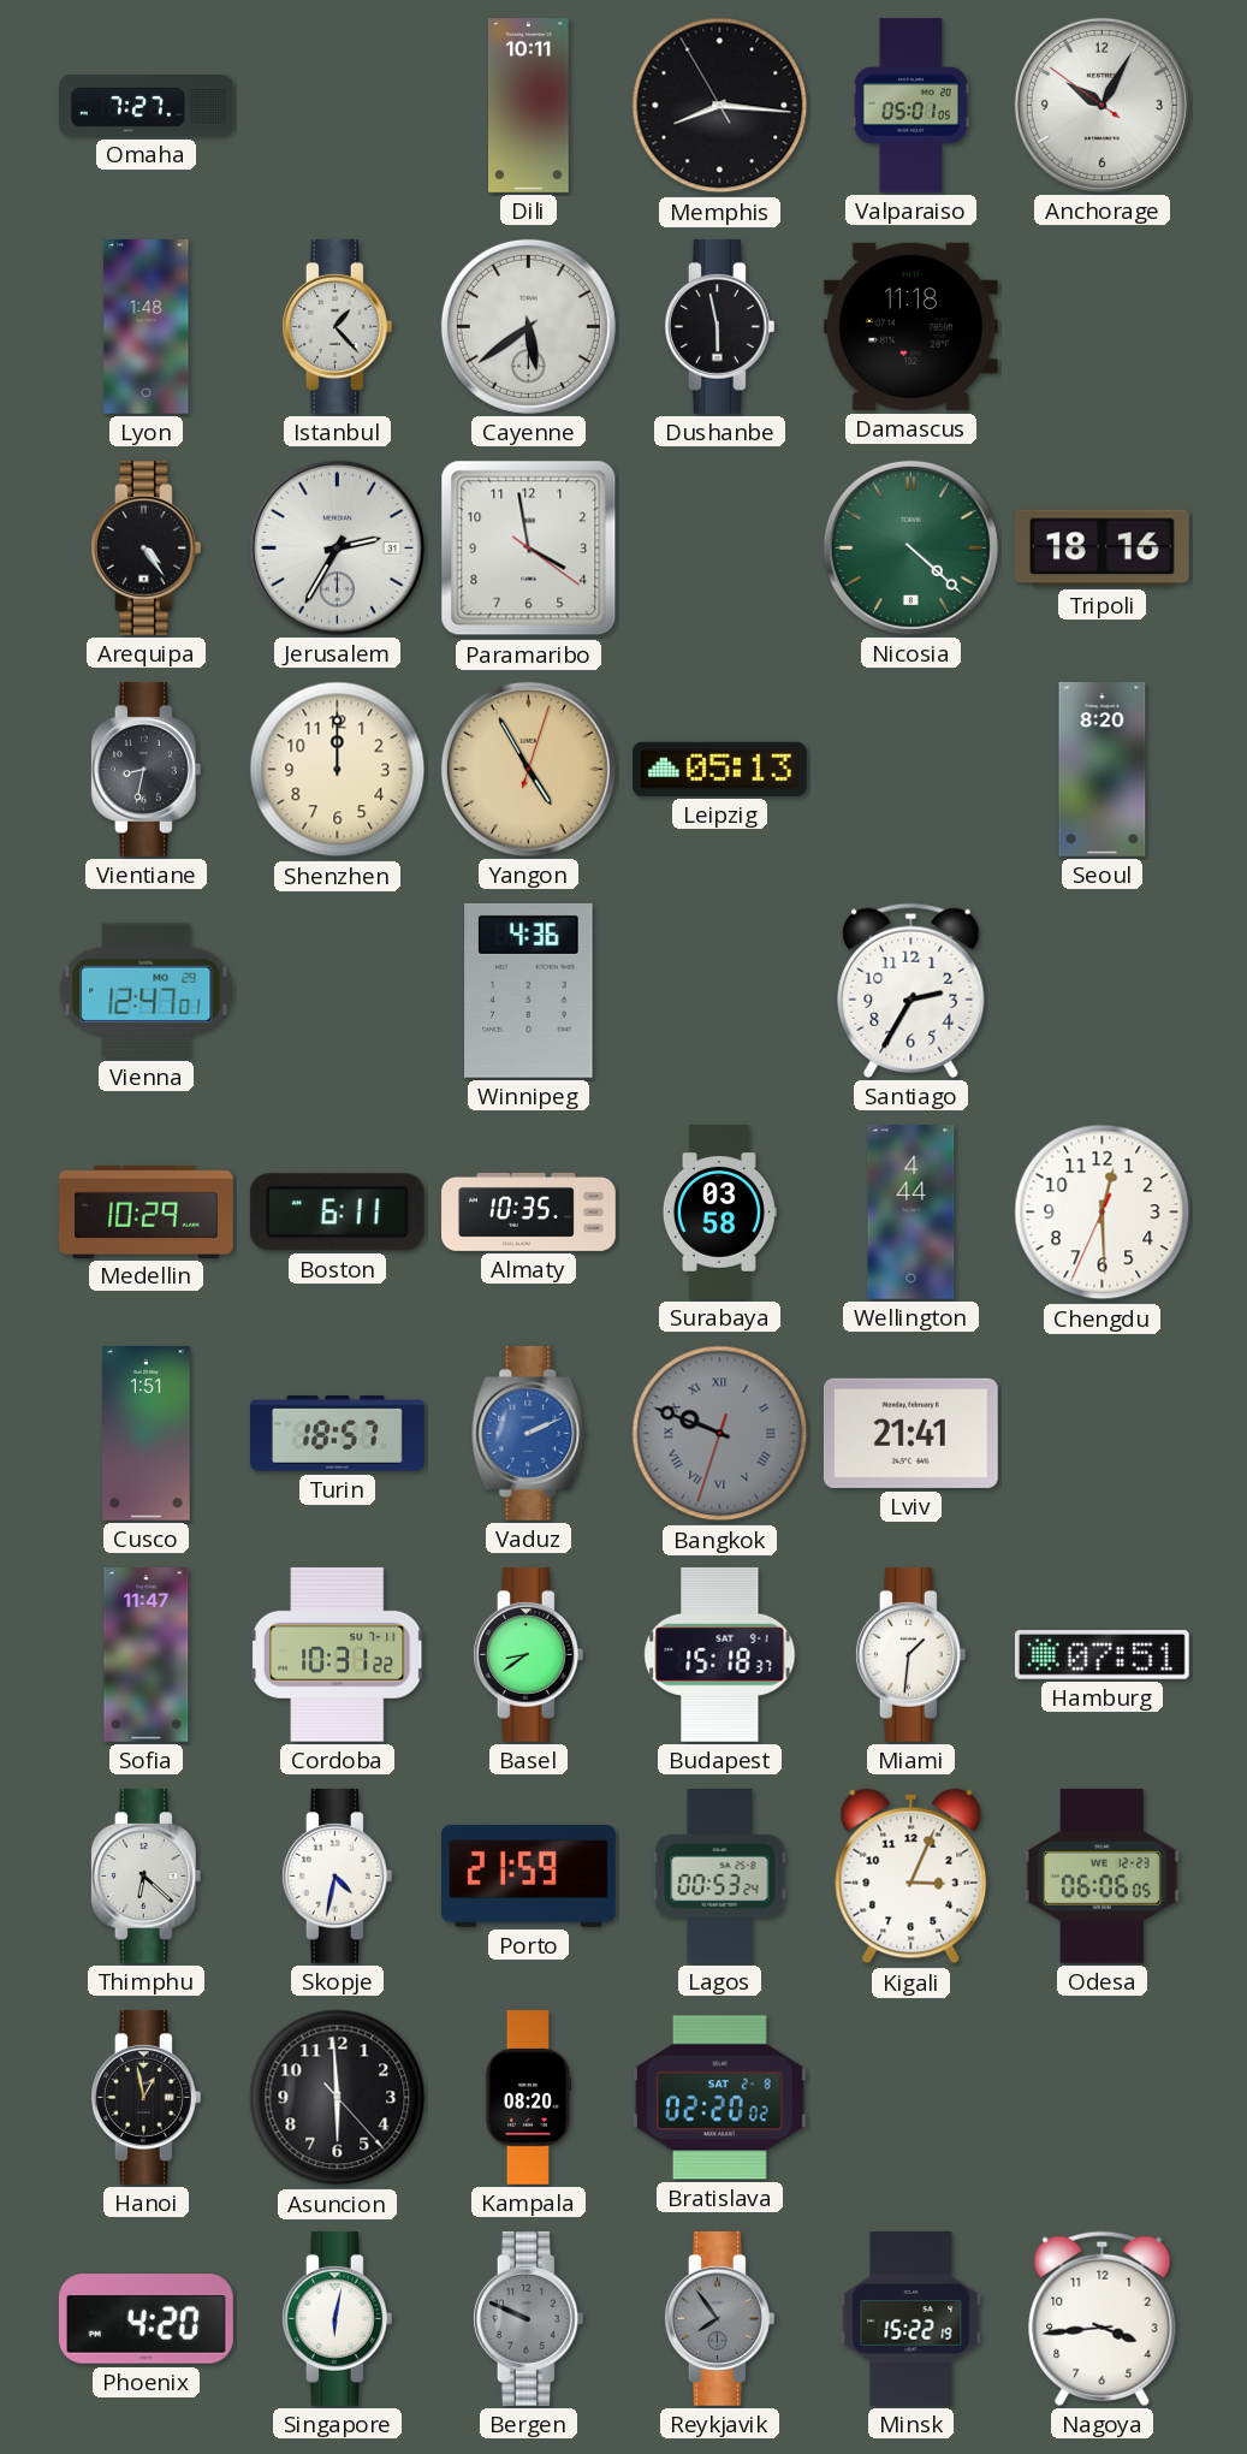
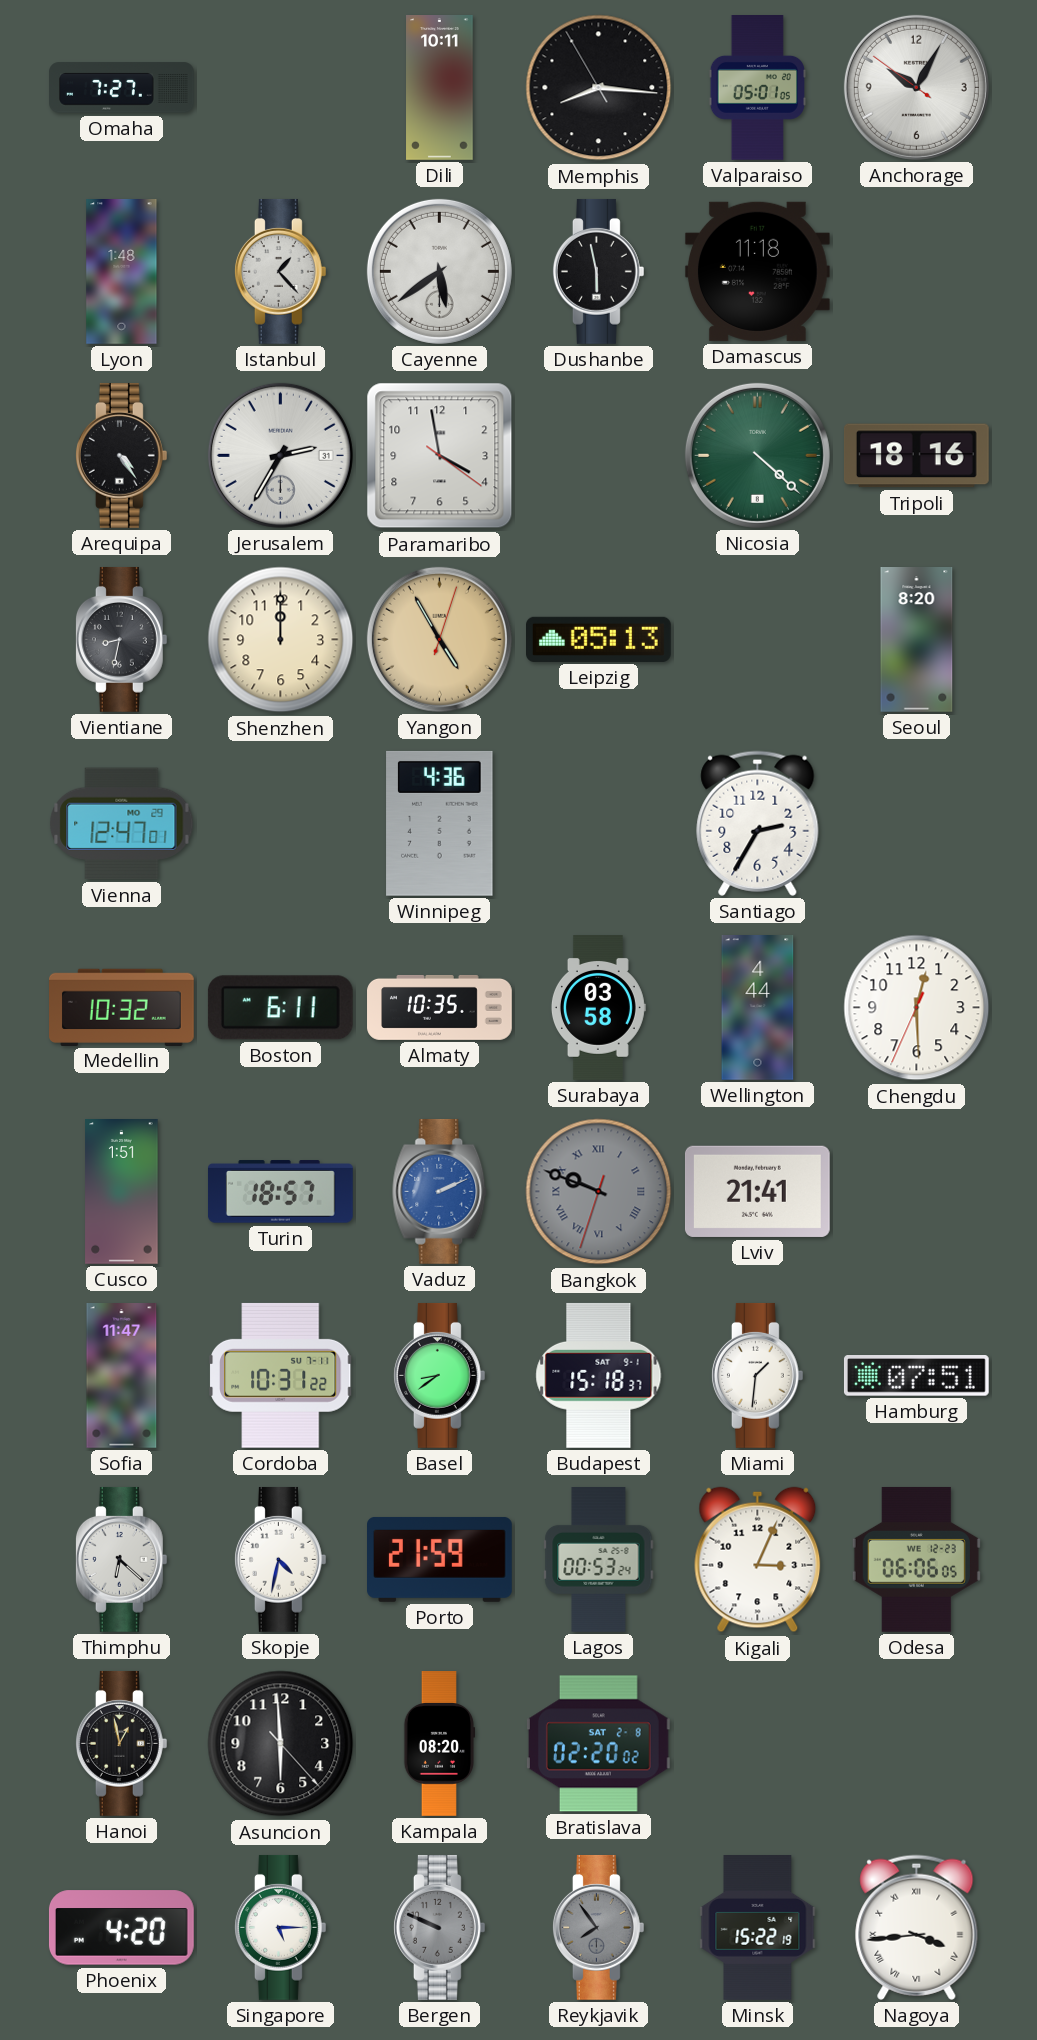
Medellin: 10:29 -> 10:32 (122, 1007)
Singapore: 6:02 -> 5:15 (280, 1927)
Nagoya numerals: Arabic -> Roman (917, 1927)
